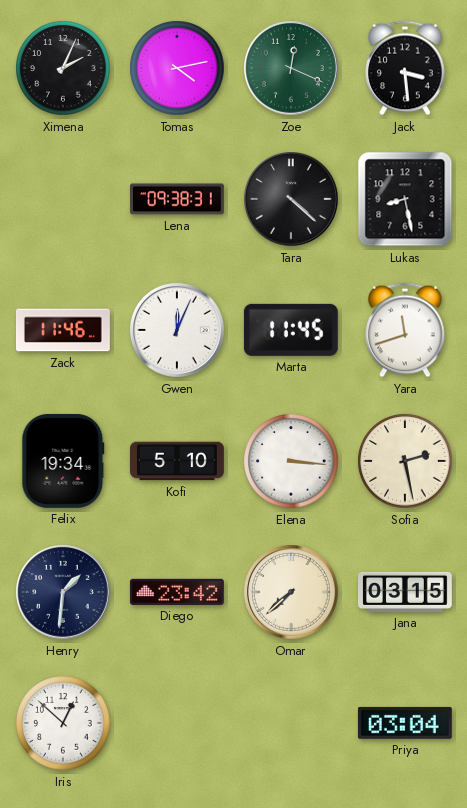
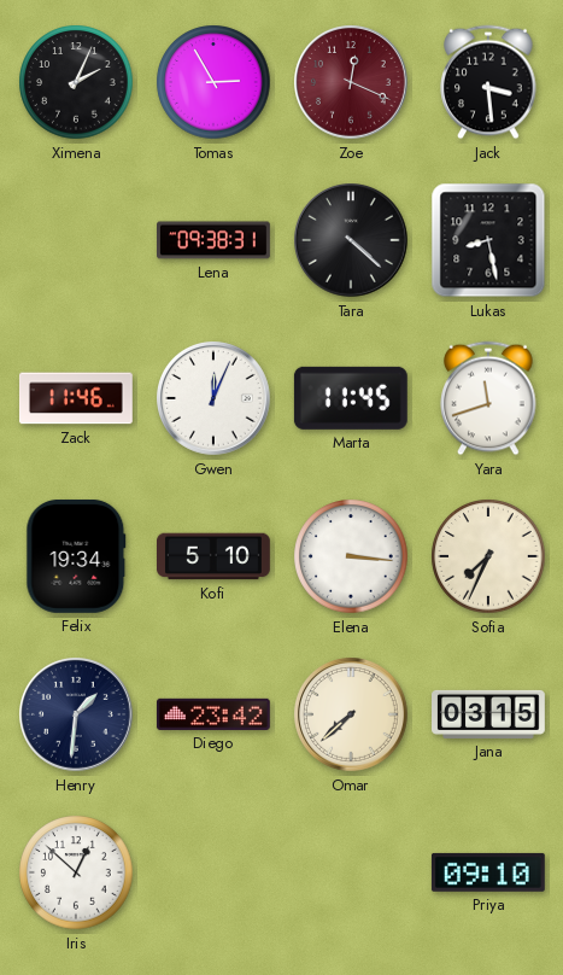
Tomas: 4:13 -> 2:55 (213, 82)
Zoe dial: green -> burgundy (352, 83)
Sofia: 2:28 -> 7:34 (488, 556)
Priya: 03:04 -> 09:10 (488, 872)
